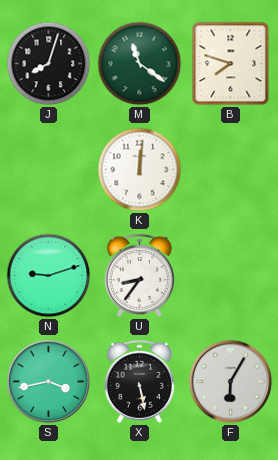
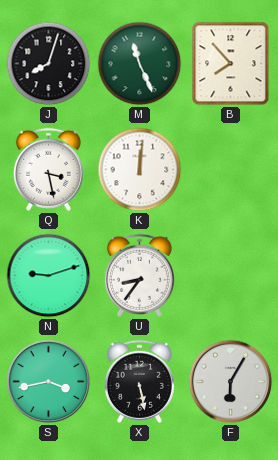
M: 11:21 -> 11:26 (140, 64)
B: 7:48 -> 7:53 (231, 64)
Q: none -> 3:28 (48, 169)
